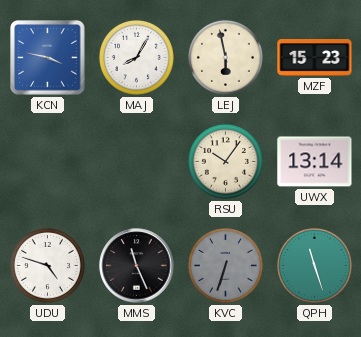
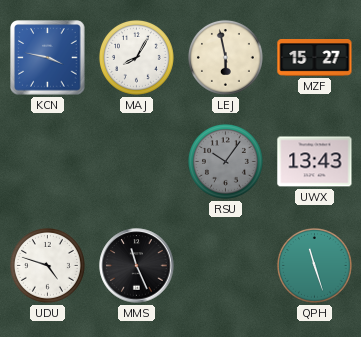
MZF: 15:23 -> 15:27 (315, 58)
RSU dial: cream -> grey (225, 161)
UWX: 13:14 -> 13:43 (315, 162)
KVC: 6:33 -> none (225, 265)
